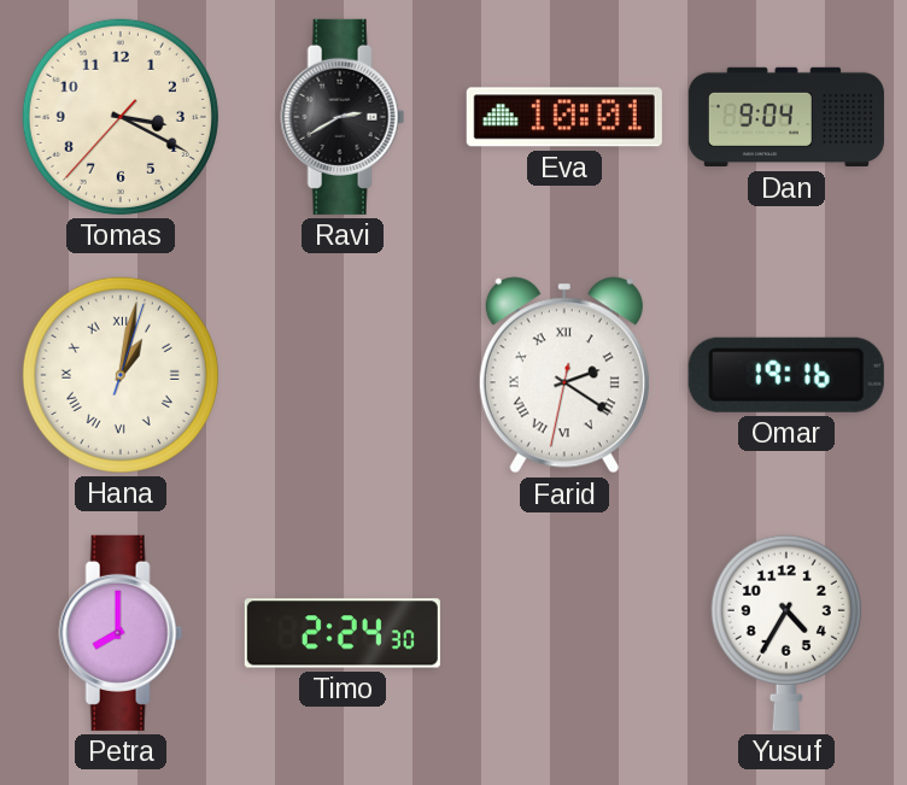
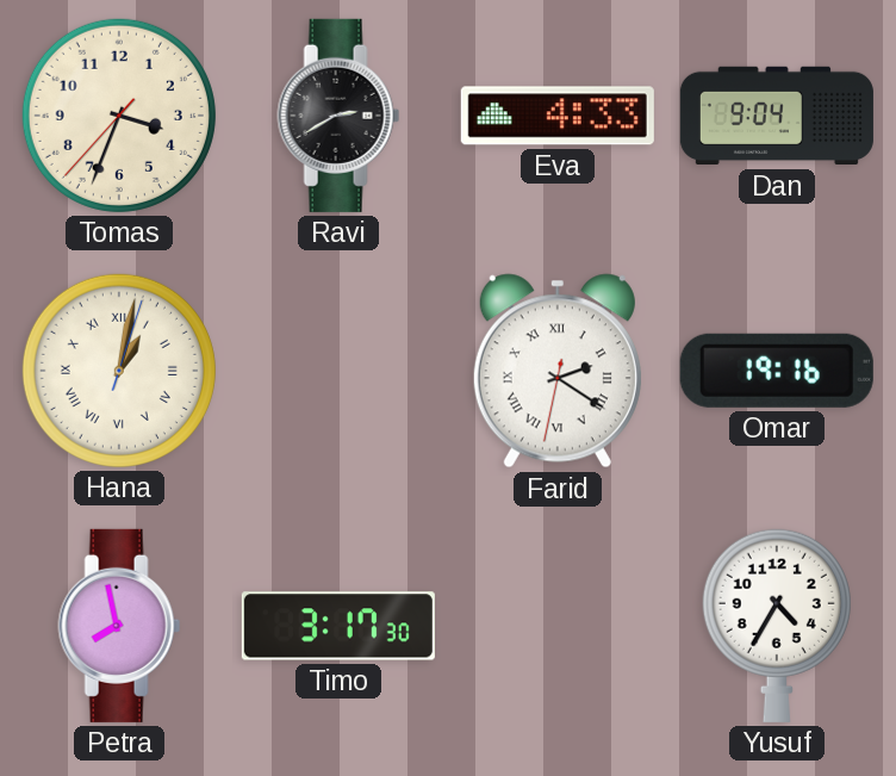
Tomas: 3:19 -> 3:33 (119, 116)
Eva: 10:01 -> 4:33 (558, 116)
Petra: 8:00 -> 7:58 (119, 626)
Timo: 2:24 -> 3:17 (338, 626)
